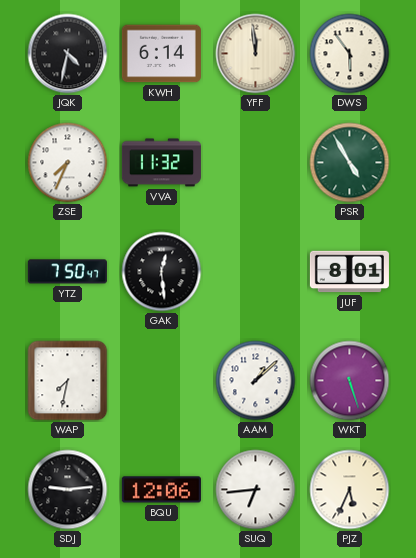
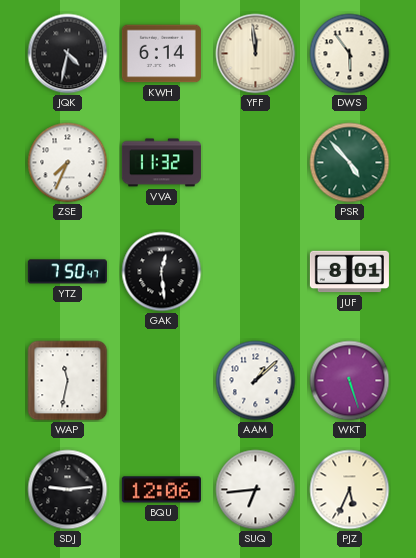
PSR: 4:55 -> 4:53 (350, 163)
WAP: 7:32 -> 11:32 (68, 381)
